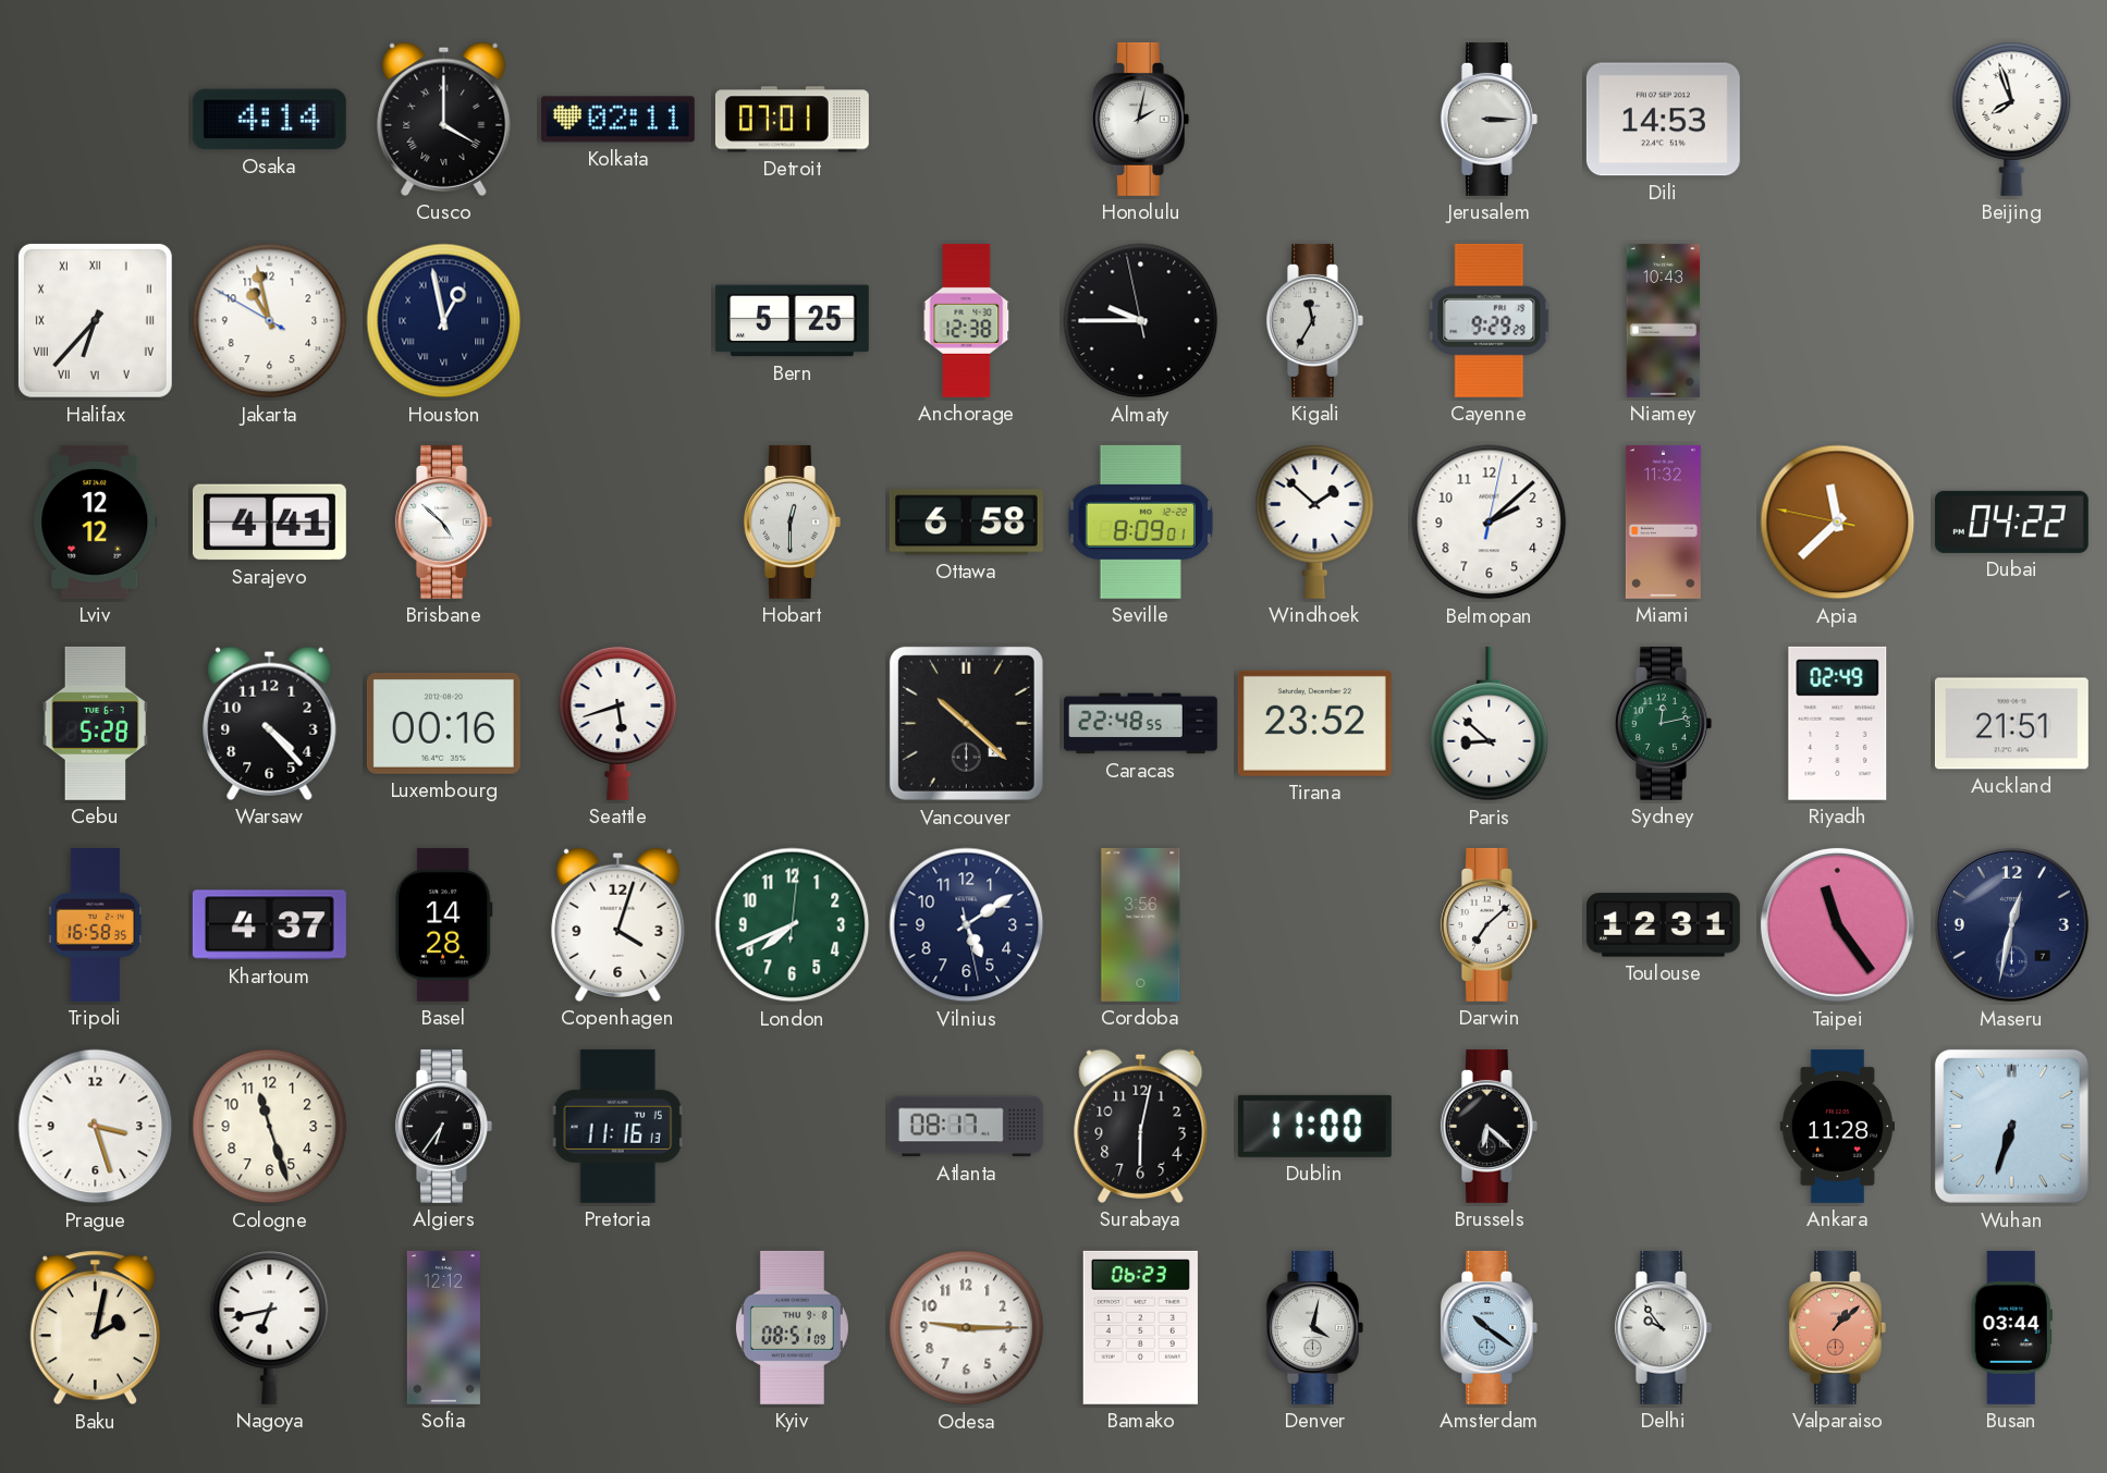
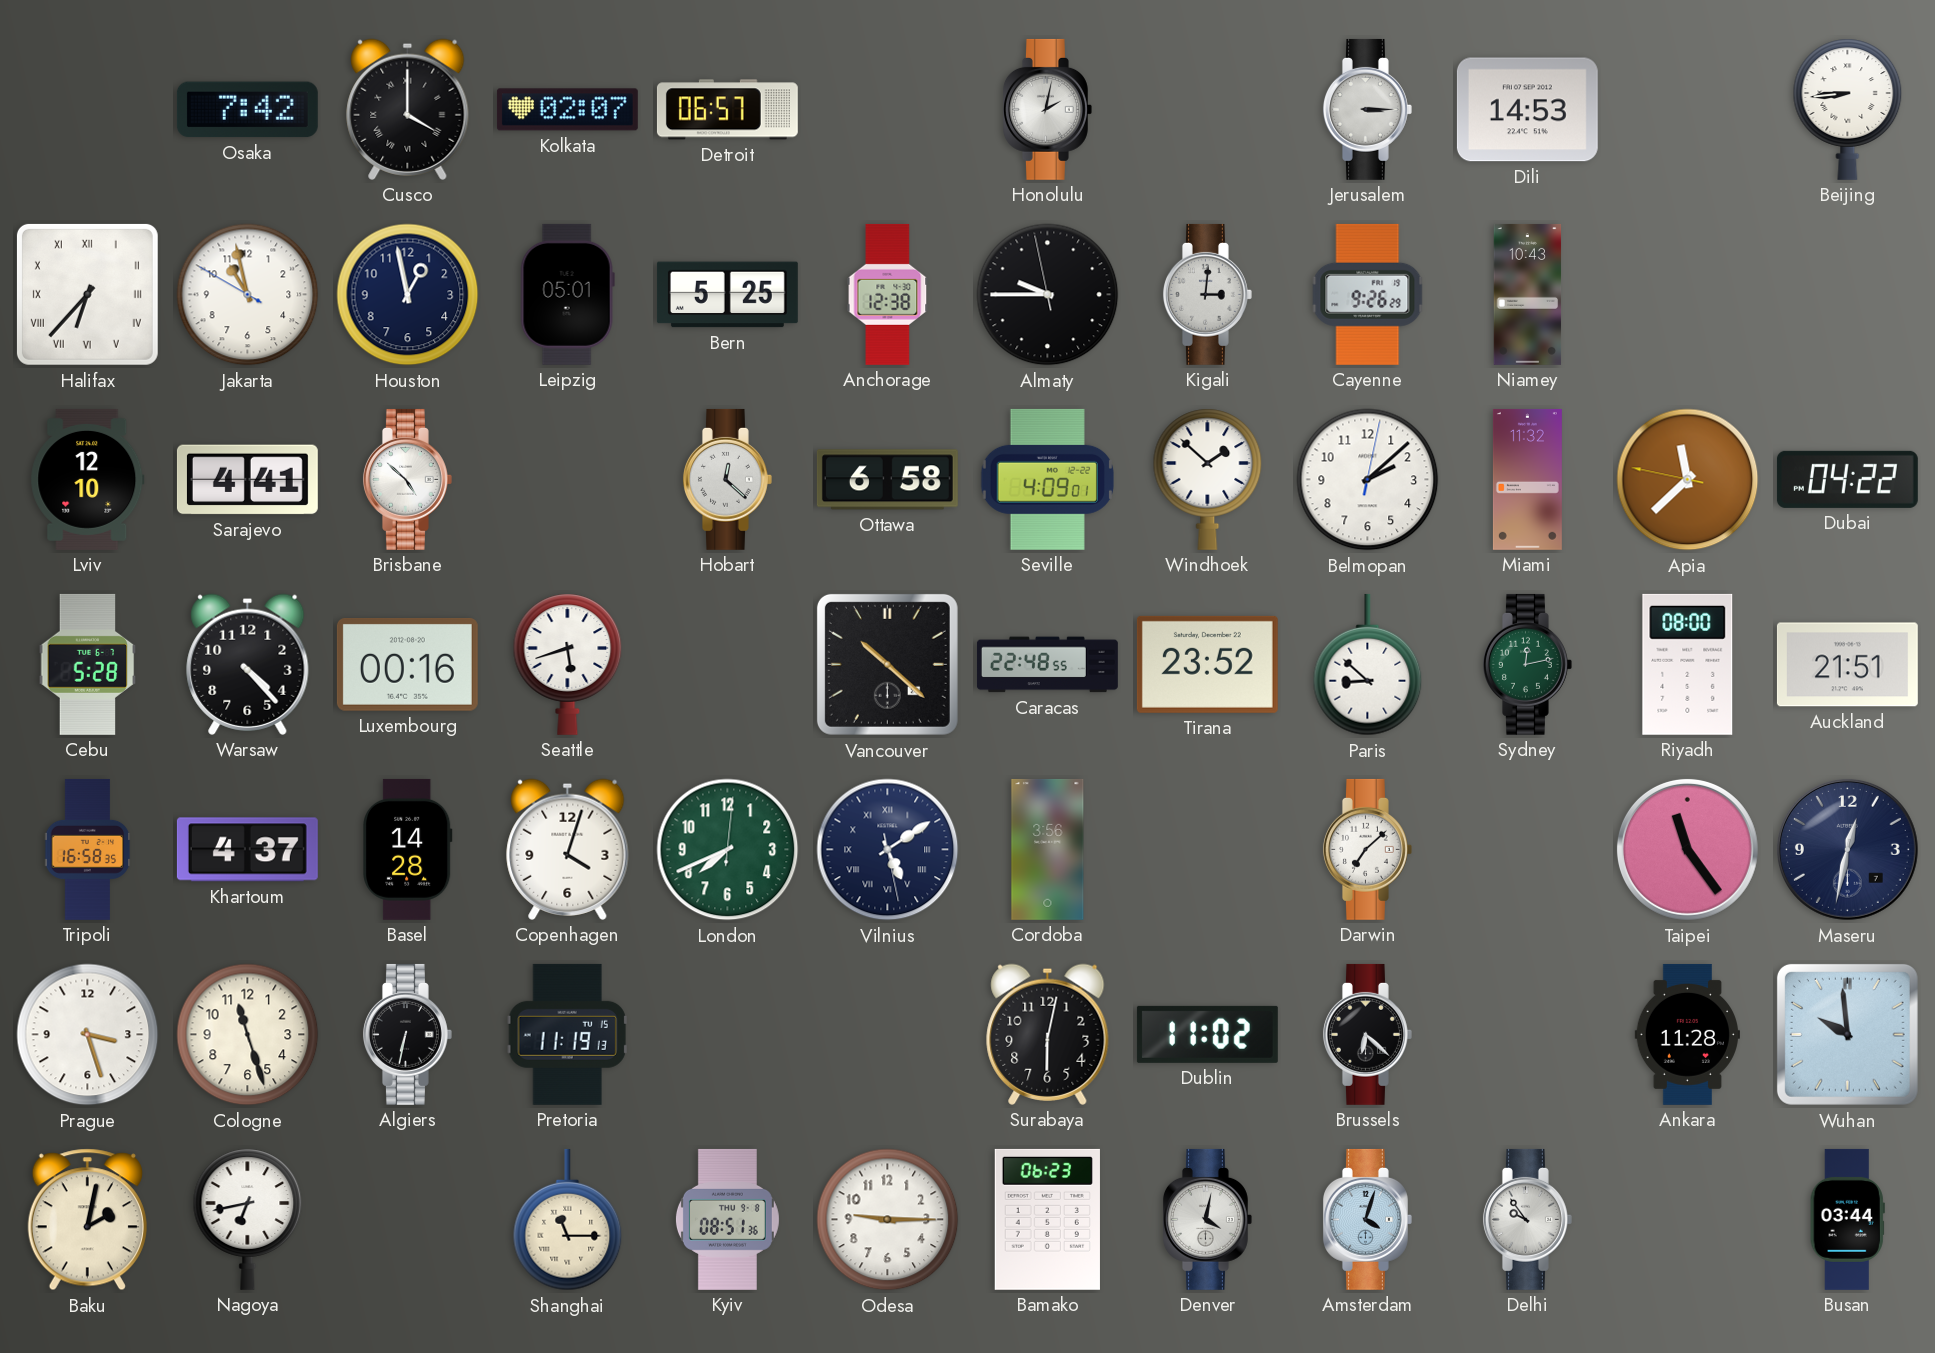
Osaka: 4:14 -> 7:42 (247, 110)
Kolkata: 02:11 -> 02:07 (567, 110)
Detroit: 07:01 -> 06:57 (727, 110)
Beijing: 7:57 -> 8:44 (1848, 109)
Houston numerals: Roman -> Arabic (408, 295)
Leipzig: none -> 05:01 (567, 294)
Kigali: 11:35 -> 3:01 (1207, 294)
Cayenne: 9:29 -> 9:26 (1368, 294)
Lviv: 12:12 -> 12:10 (88, 479)
Hobart: 12:30 -> 12:22 (727, 479)
Seville: 8:09 -> 4:09 (1047, 479)
Riyadh: 02:49 -> 08:00 (1688, 664)
Vilnius numerals: Arabic -> Roman (888, 850)
Toulouse: 12:31 -> none (1663, 925)
Algiers: 6:36 -> 6:32 (407, 1034)
Pretoria: 11:16 -> 11:19 (567, 1034)
Atlanta: 08:17 -> none (966, 1127)
Dublin: 11:00 -> 11:02 (1207, 1034)
Wuhan: 6:33 -> 9:59 (1847, 1034)
Sofia: 12:12 -> none (443, 1327)
Shanghai: none -> 11:15 (568, 1220)
Kyiv: 08:51:09 -> 08:51:36 (727, 1219)
Amsterdam: 10:21 -> 4:03 (1367, 1219)
Valparaiso: 1:08 -> none (1837, 1327)
